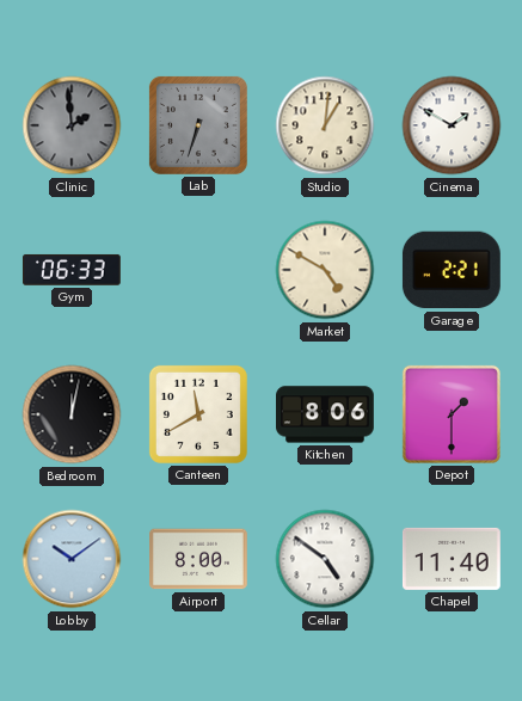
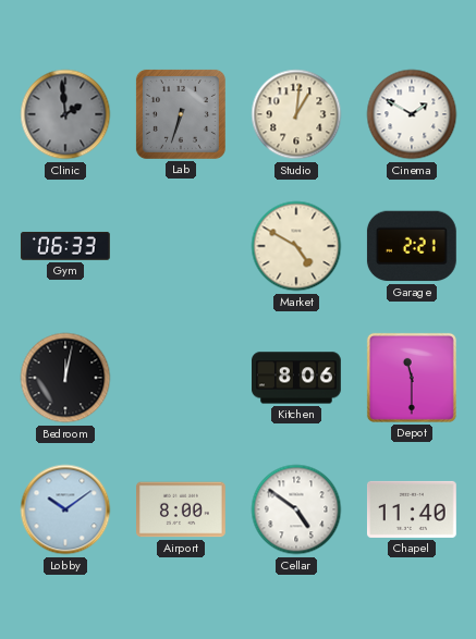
Canteen: 11:40 -> none (198, 414)
Depot: 1:30 -> 11:30 (412, 378)
